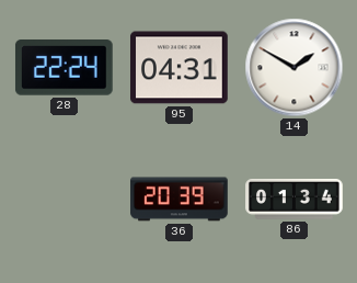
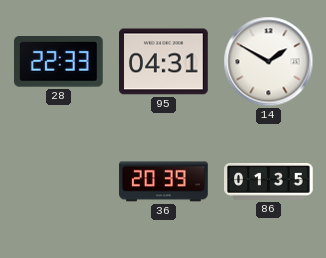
28: 22:24 -> 22:33 (58, 62)
86: 01:34 -> 01:35 (269, 182)
